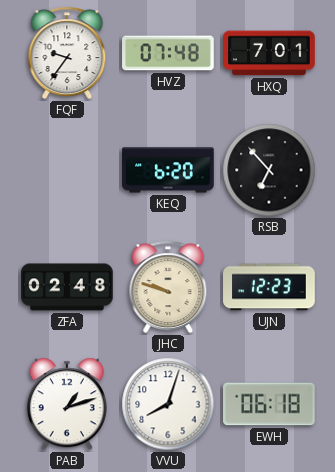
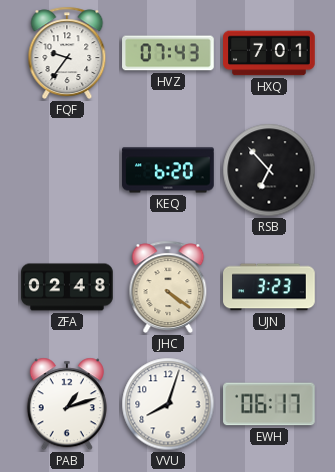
HVZ: 07:48 -> 07:43 (168, 53)
JHC: 9:48 -> 4:21 (168, 287)
UJN: 12:23 -> 3:23 (269, 287)
EWH: 06:18 -> 06:17 (269, 404)
